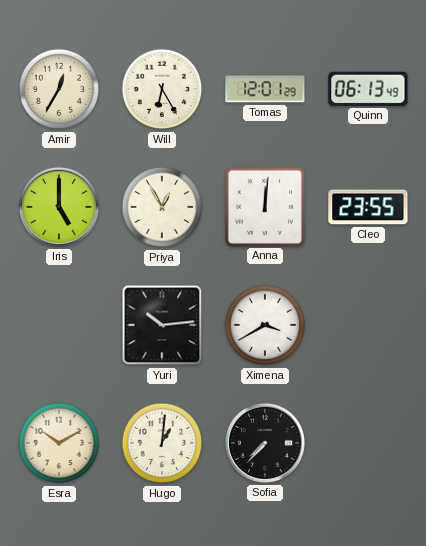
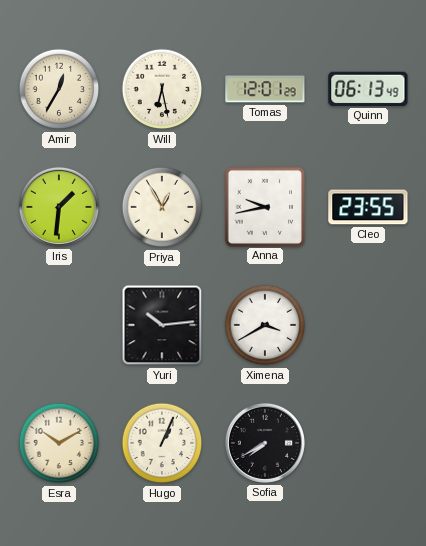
Will: 6:25 -> 6:28 (162, 89)
Iris: 5:00 -> 1:31 (59, 207)
Anna: 12:01 -> 9:43 (264, 206)
Hugo: 1:01 -> 1:04 (162, 443)
Sofia: 7:37 -> 7:40 (265, 443)
